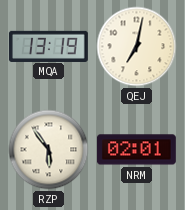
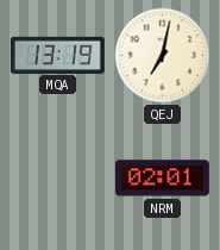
RZP: 5:54 -> none (49, 150)
